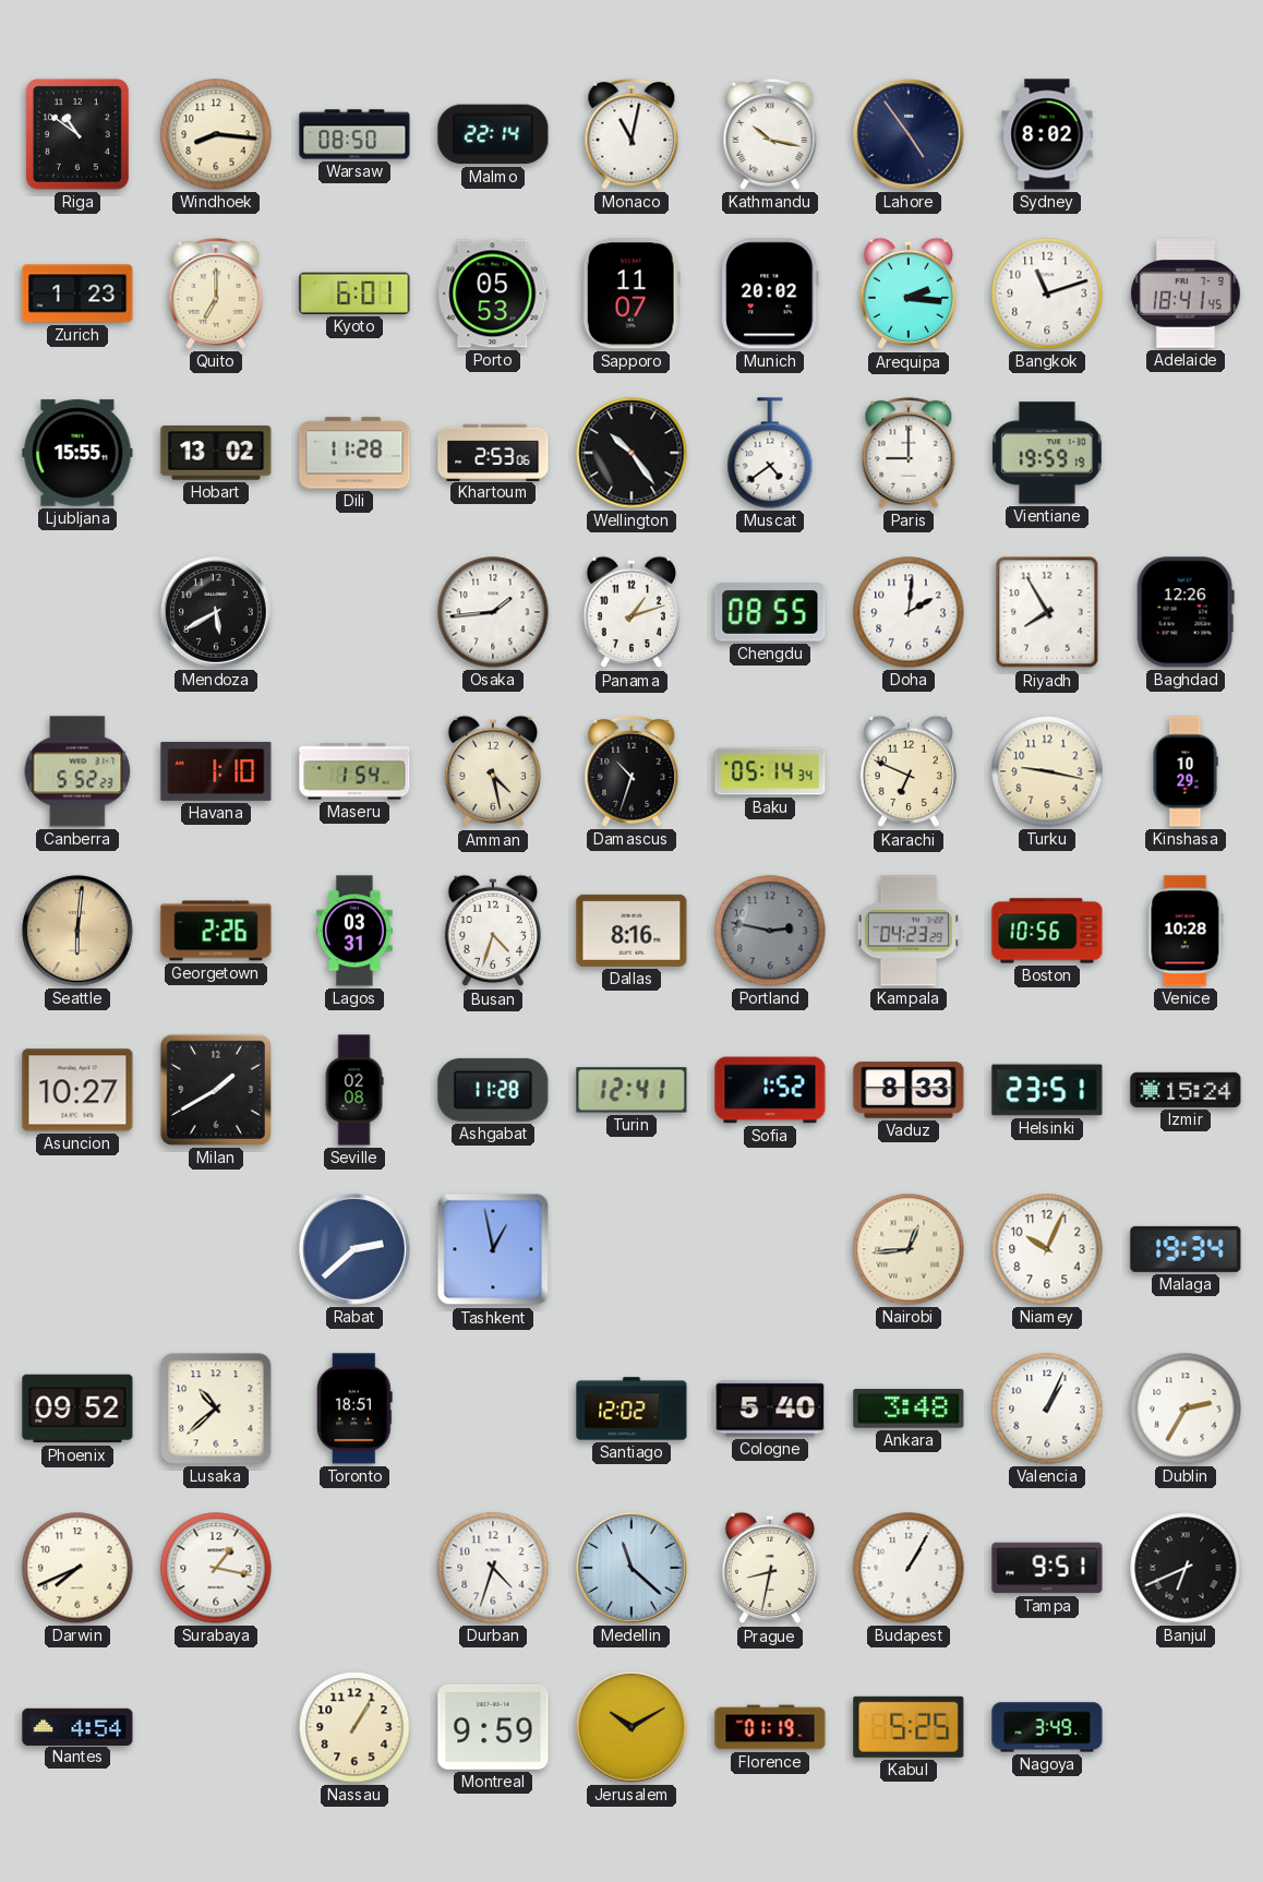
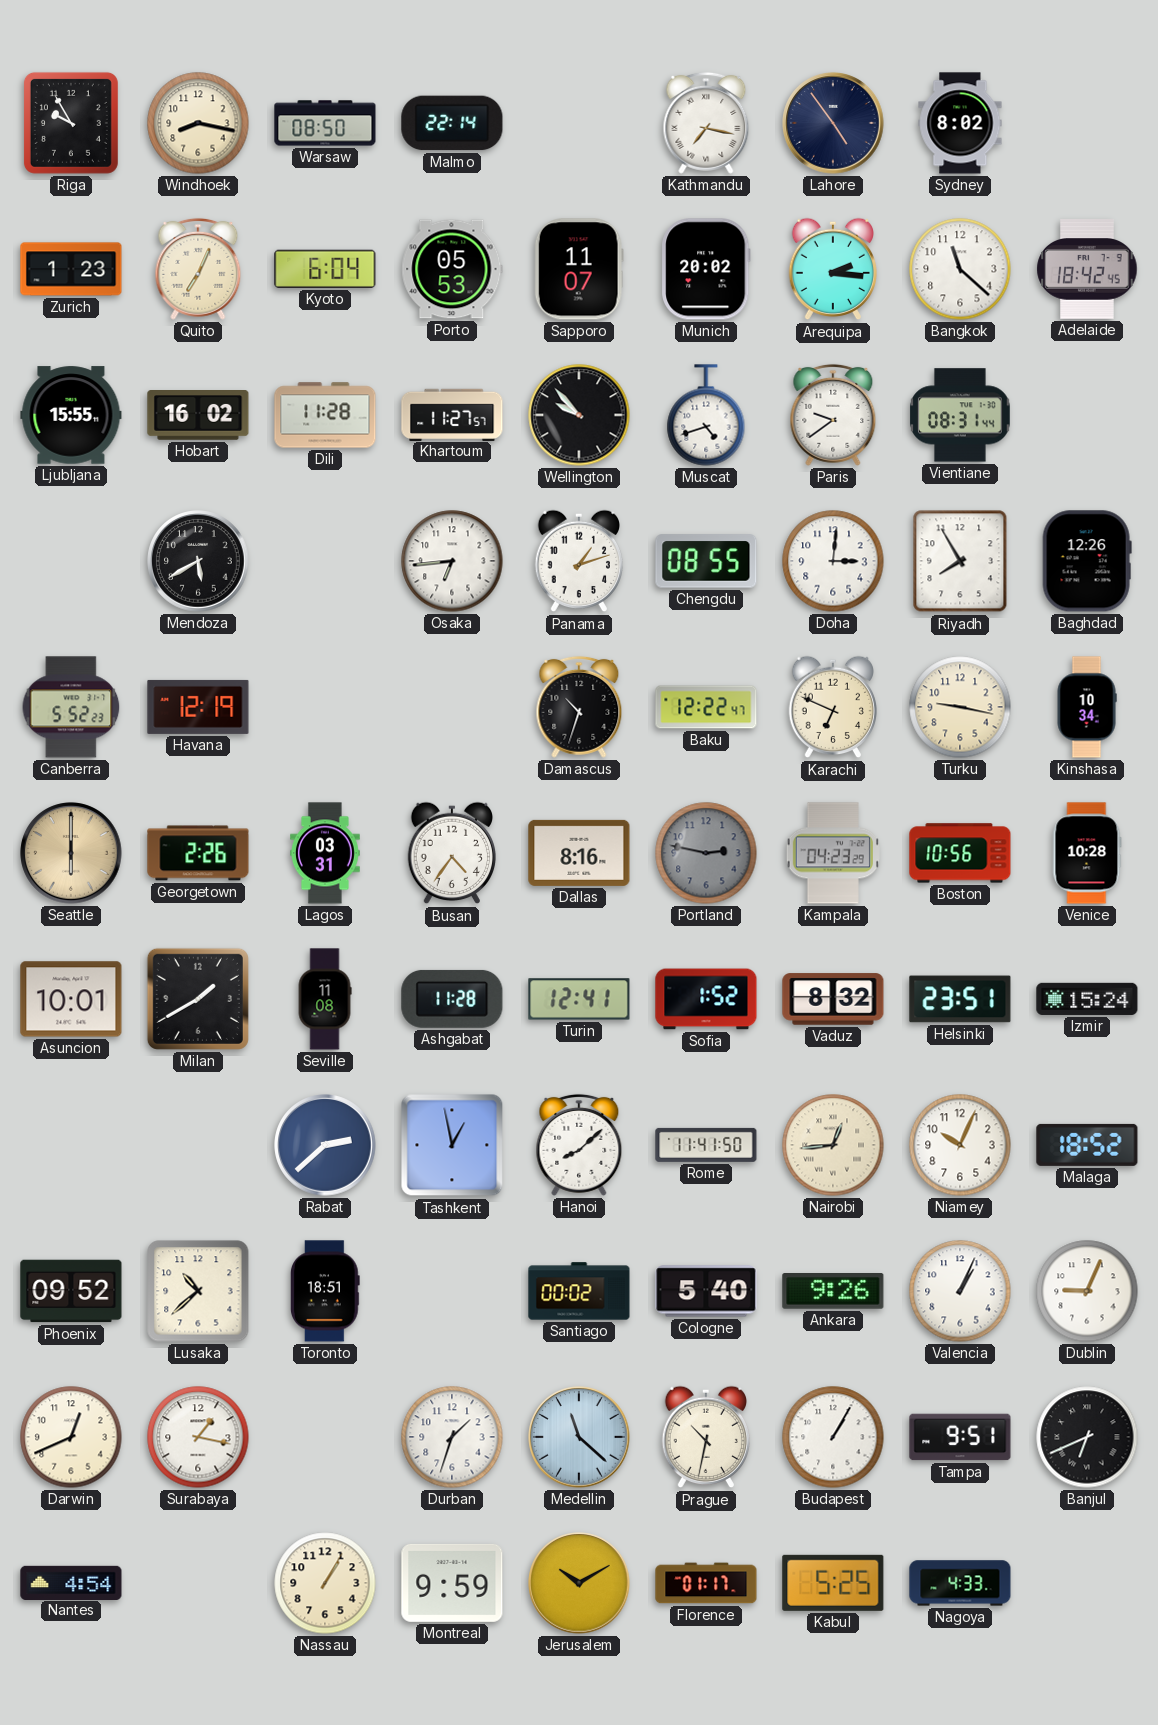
Riga: 10:51 -> 9:55 (71, 123)
Windhoek: 8:16 -> 8:17 (198, 123)
Monaco: 11:02 -> none (632, 134)
Kathmandu: 10:17 -> 7:17 (706, 123)
Quito: 7:00 -> 7:04 (198, 269)
Kyoto: 6:01 -> 6:04 (325, 269)
Bangkok: 11:12 -> 11:22 (960, 269)
Adelaide: 18:41 -> 18:42 (1087, 269)
Hobart: 13:02 -> 16:02 (198, 416)
Khartoum: 2:53 -> 11:27 (452, 414)
Wellington: 10:24 -> 9:53 (579, 415)
Muscat: 4:39 -> 4:42 (706, 415)
Paris: 9:00 -> 9:39 (833, 415)
Vientiane: 19:59 -> 08:31 (961, 415)
Osaka: 1:44 -> 6:44 (452, 561)
Doha: 2:01 -> 3:01 (833, 561)
Havana: 1:10 -> 12:19 (198, 707)
Maseru: 1:54 -> none (354, 771)
Amman: 4:28 -> none (493, 771)
Baku: 05:14 -> 12:22 (706, 707)
Kinshasa: 10:29 -> 10:34 (1087, 707)
Seattle: 6:01 -> 6:00 (71, 853)
Busan: 4:33 -> 4:36 (452, 853)
Asuncion: 10:27 -> 10:01 (71, 999)
Seville: 02:08 -> 11:08 (325, 999)
Vaduz: 8:33 -> 8:32 (833, 999)
Hanoi: none -> 8:08 (579, 1145)
Rome: none -> 11:41 (706, 1145)
Malaga: 19:34 -> 18:52 (1087, 1145)
Santiago: 12:02 -> 00:02 (579, 1291)
Ankara: 3:48 -> 9:26 (833, 1291)
Dublin: 2:35 -> 9:04 (1087, 1291)
Darwin: 7:41 -> 12:41 (71, 1437)
Durban: 4:33 -> 1:33 (452, 1437)
Prague: 8:32 -> 10:32 (706, 1437)
Florence: 01:19 -> 01:17 (706, 1583)
Nagoya: 3:49 -> 4:33 (960, 1583)
